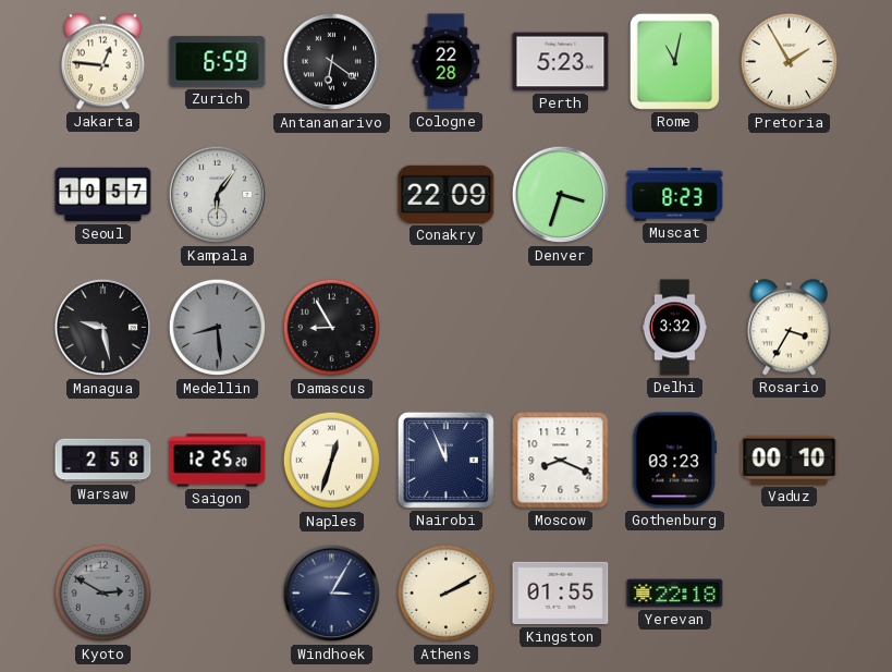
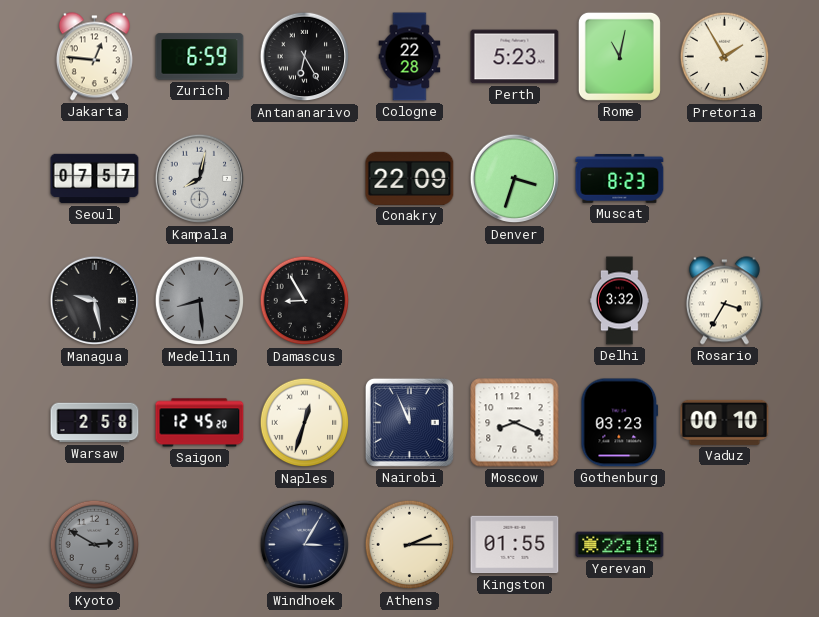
Antananarivo: 6:21 -> 6:25 (305, 57)
Seoul: 10:57 -> 07:57 (95, 179)
Kampala: 6:06 -> 8:02 (200, 179)
Saigon: 12:25 -> 12:45 (200, 423)
Athens: 2:10 -> 2:15 (410, 545)
